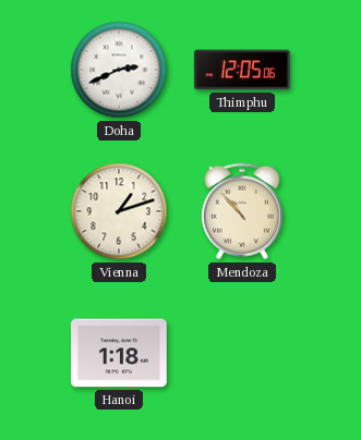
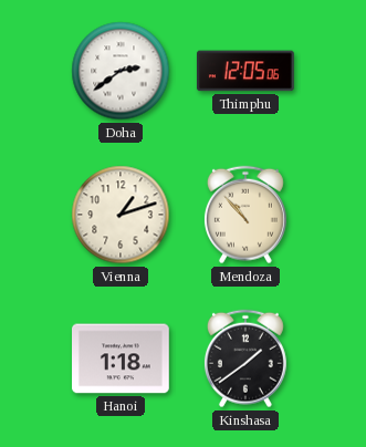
Doha: 2:41 -> 2:39 (121, 71)
Kinshasa: none -> 1:39 (245, 358)
